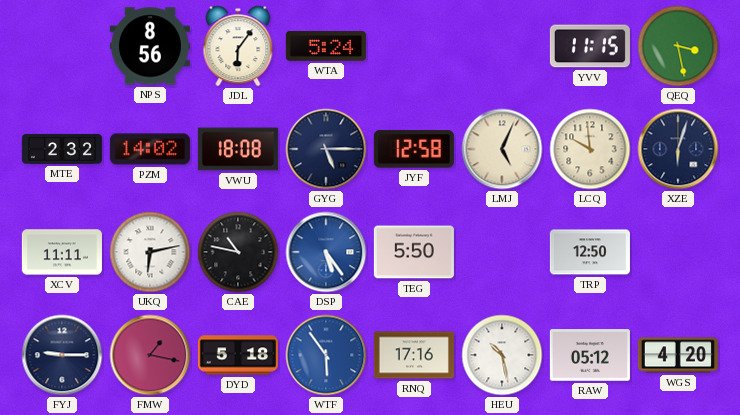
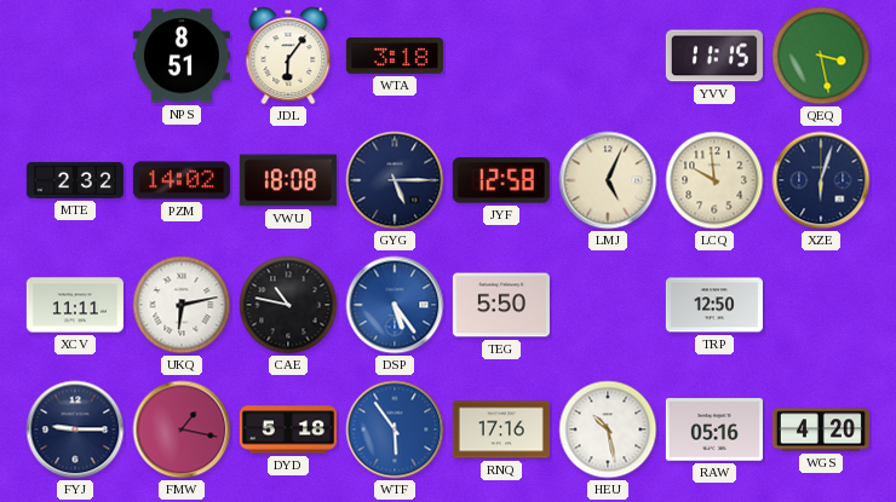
NPS: 8:56 -> 8:51 (182, 56)
WTA: 5:24 -> 3:18 (395, 56)
RAW: 05:12 -> 05:16 (714, 429)
